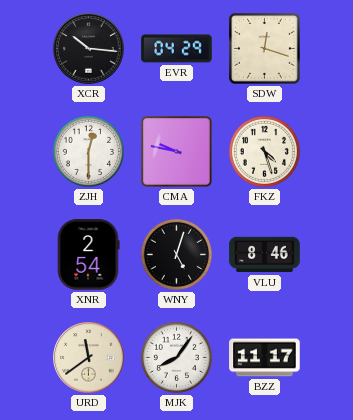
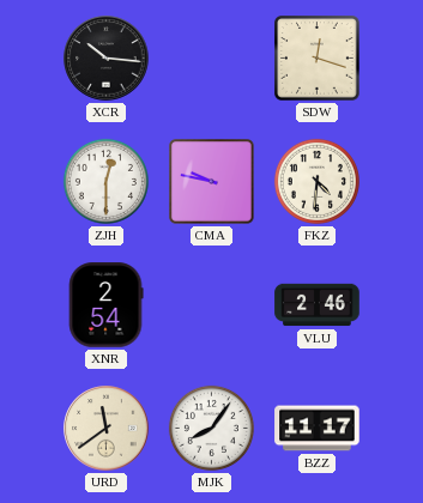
EVR: 04:29 -> none (177, 49)
FKZ: 4:27 -> 4:31 (316, 181)
WNY: 5:03 -> none (176, 254)
VLU: 8:46 -> 2:46 (318, 305)
